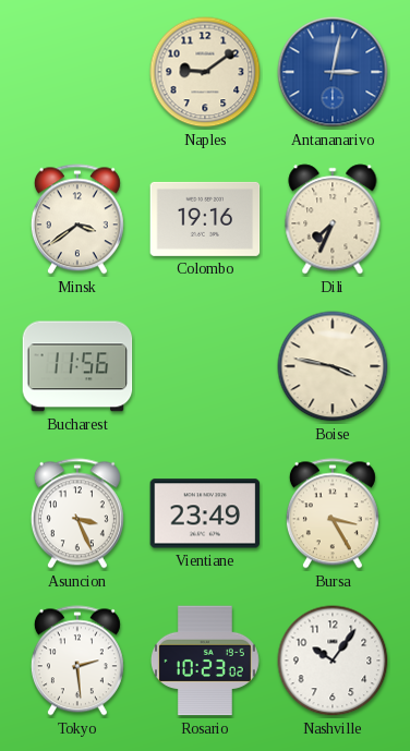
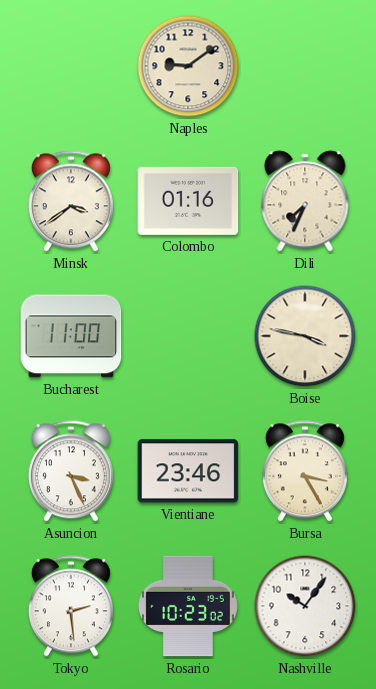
Antananarivo: 3:02 -> none (333, 72)
Colombo: 19:16 -> 01:16 (188, 201)
Bucharest: 11:56 -> 11:00 (71, 336)
Vientiane: 23:49 -> 23:46 (188, 471)
